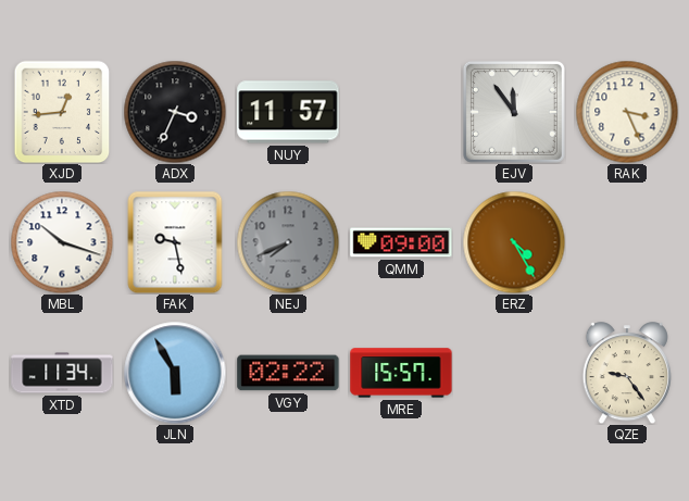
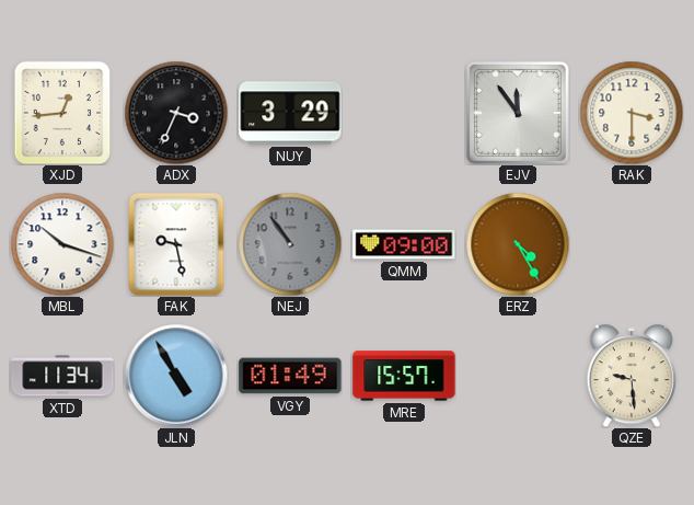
NUY: 11:57 -> 3:29 (290, 113)
RAK: 3:26 -> 3:30 (632, 113)
NEJ: 7:41 -> 10:54 (290, 244)
JLN: 5:55 -> 4:55 (176, 376)
VGY: 02:22 -> 01:49 (290, 376)
QZE: 9:24 -> 9:29 (631, 376)
